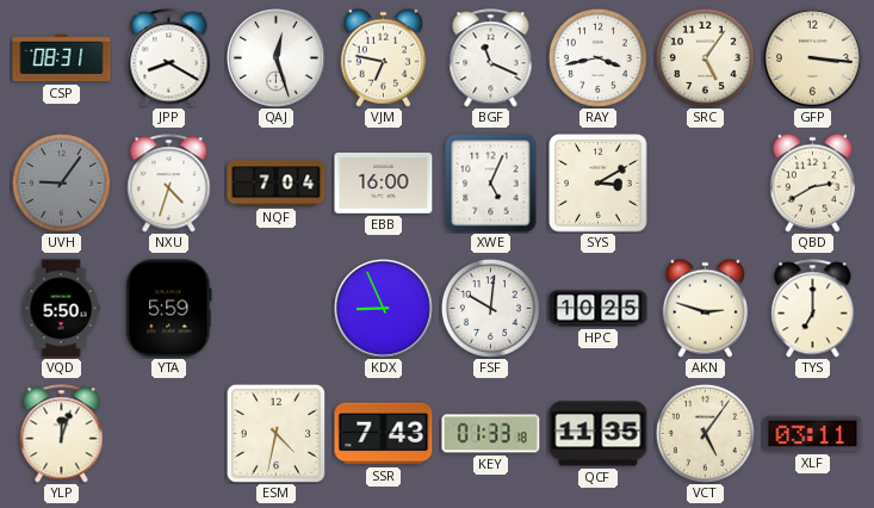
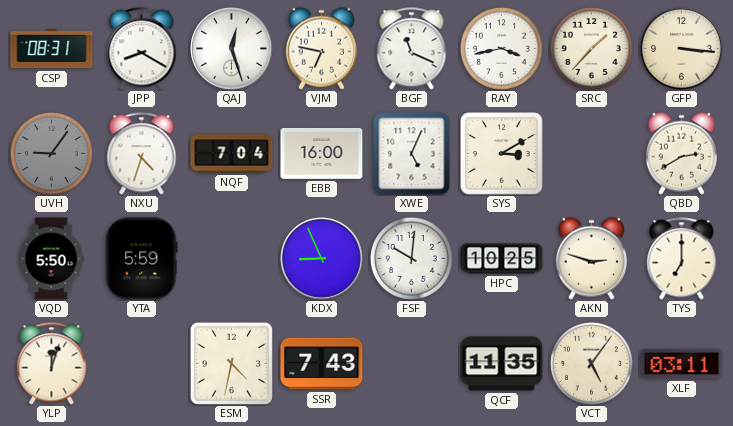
SRC: 5:06 -> 1:37 (591, 48)
KEY: 01:33 -> none (491, 434)
